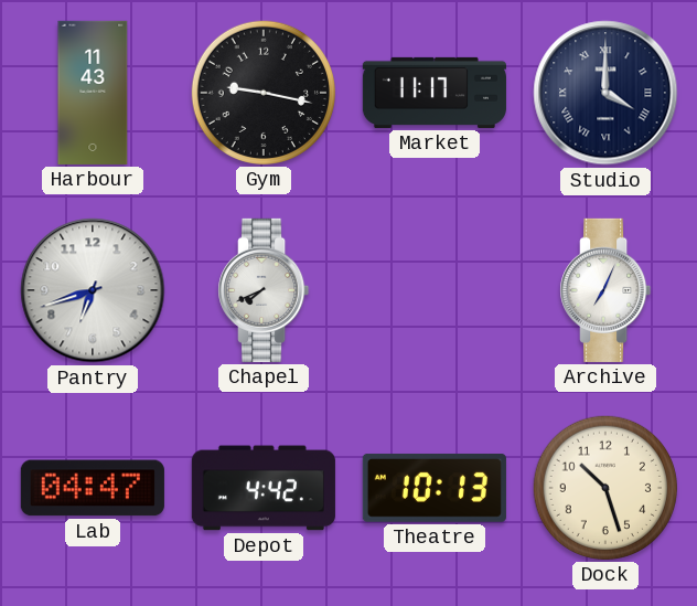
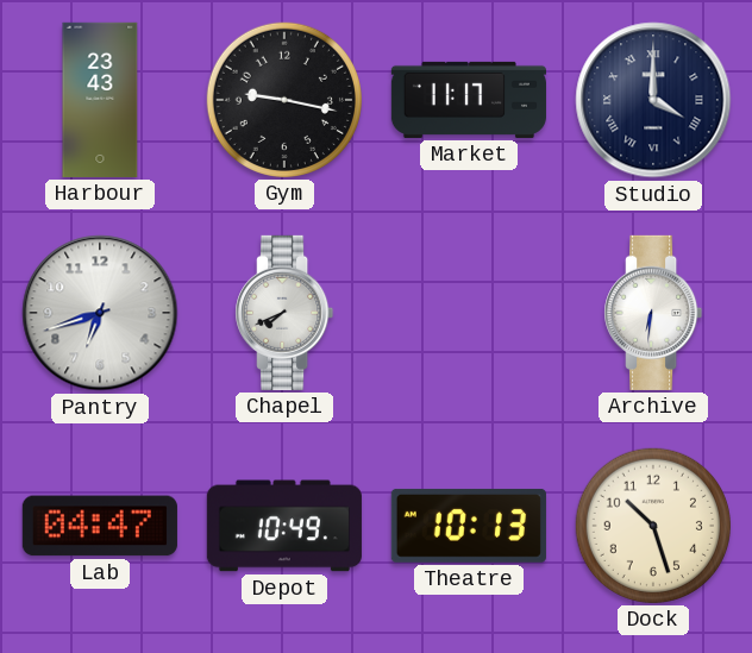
Harbour: 11:43 -> 23:43 (100, 100)
Archive: 7:04 -> 6:31 (653, 313)
Depot: 4:42 -> 10:49 (284, 526)
